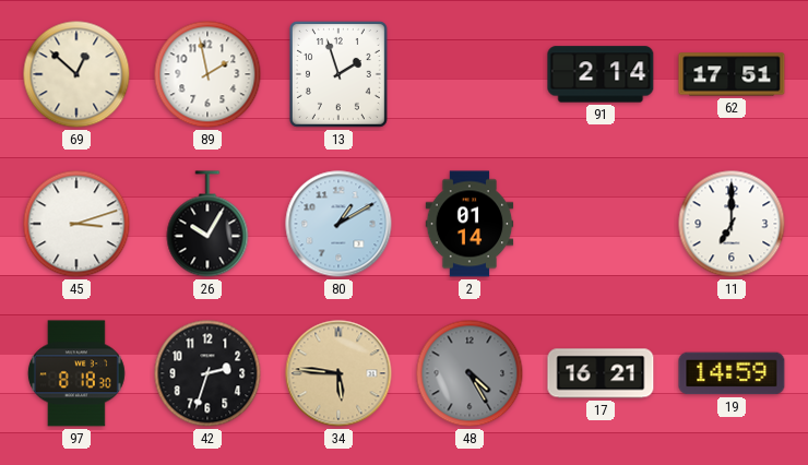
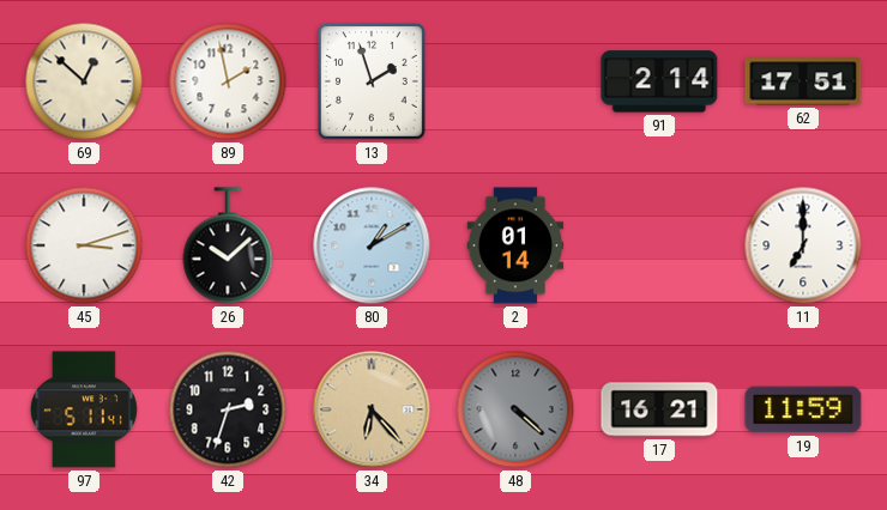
26: 10:05 -> 10:08 (228, 245)
97: 8:18 -> 5:11 (84, 409)
34: 5:46 -> 6:23 (372, 409)
48: 4:25 -> 4:22 (515, 409)
19: 14:59 -> 11:59 (803, 409)
